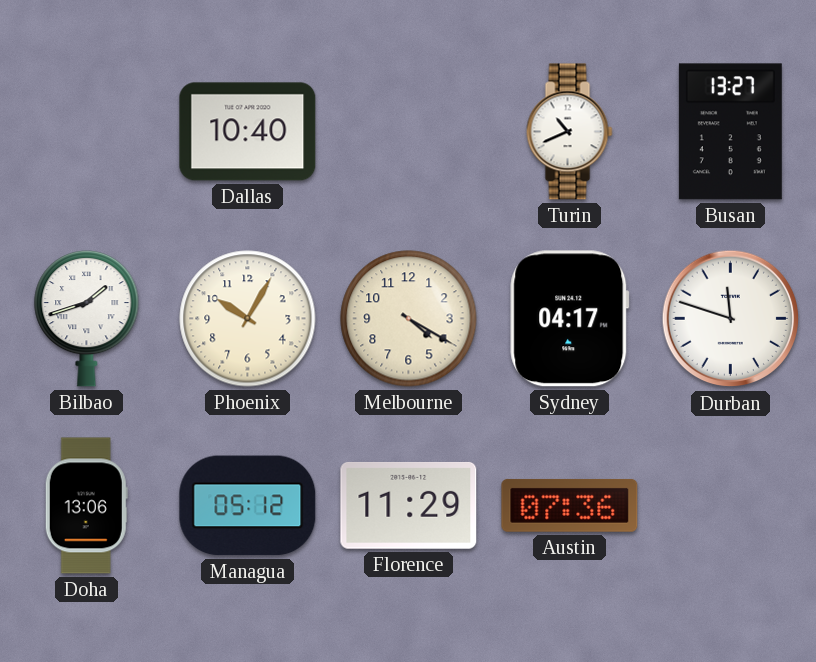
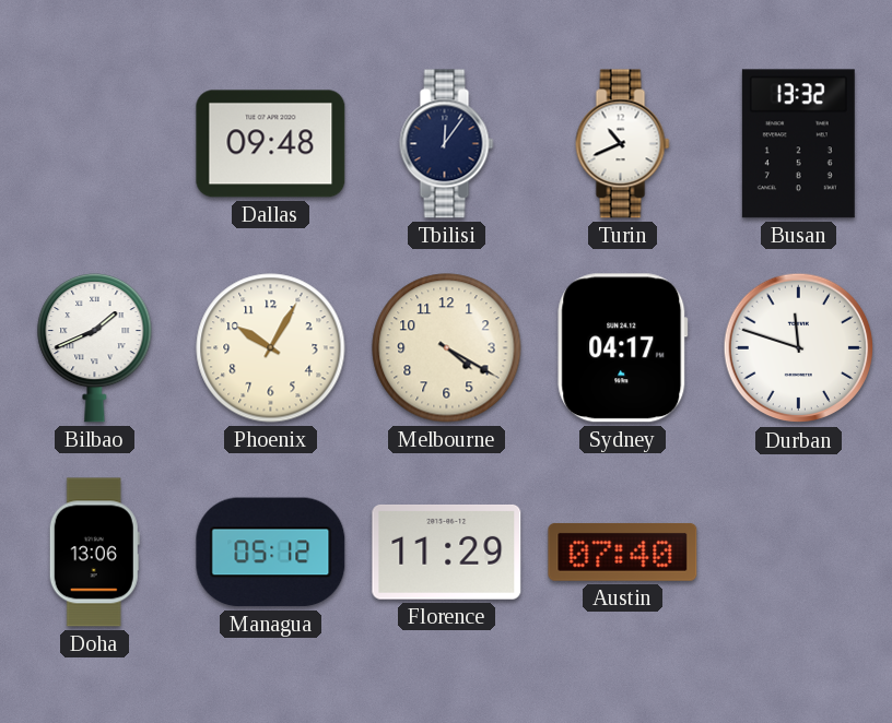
Dallas: 10:40 -> 09:48 (271, 144)
Tbilisi: none -> 12:06 (447, 144)
Busan: 13:27 -> 13:32 (798, 144)
Bilbao: 1:42 -> 1:41 (95, 347)
Austin: 07:36 -> 07:40 (623, 552)
